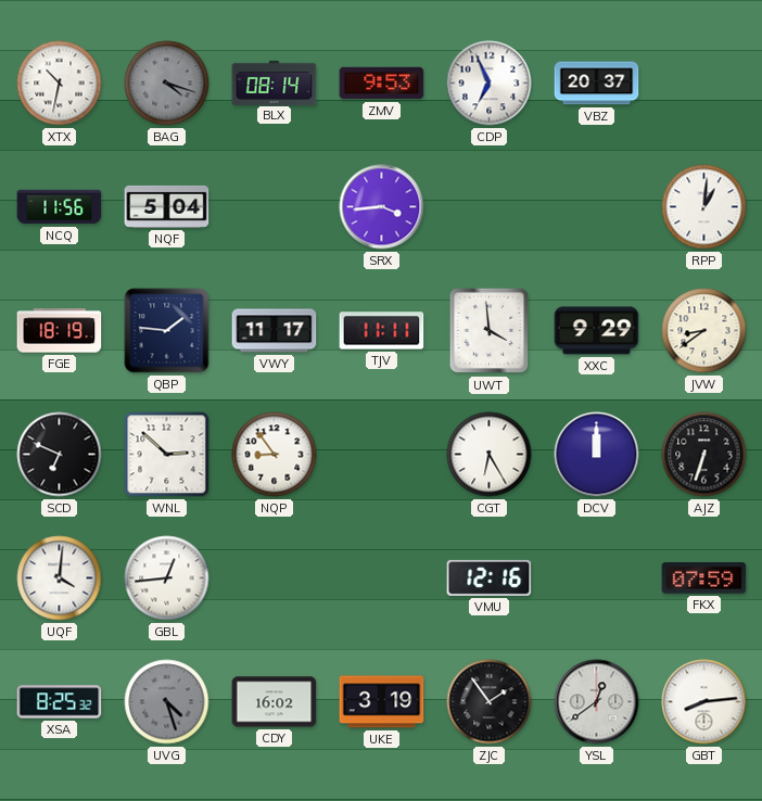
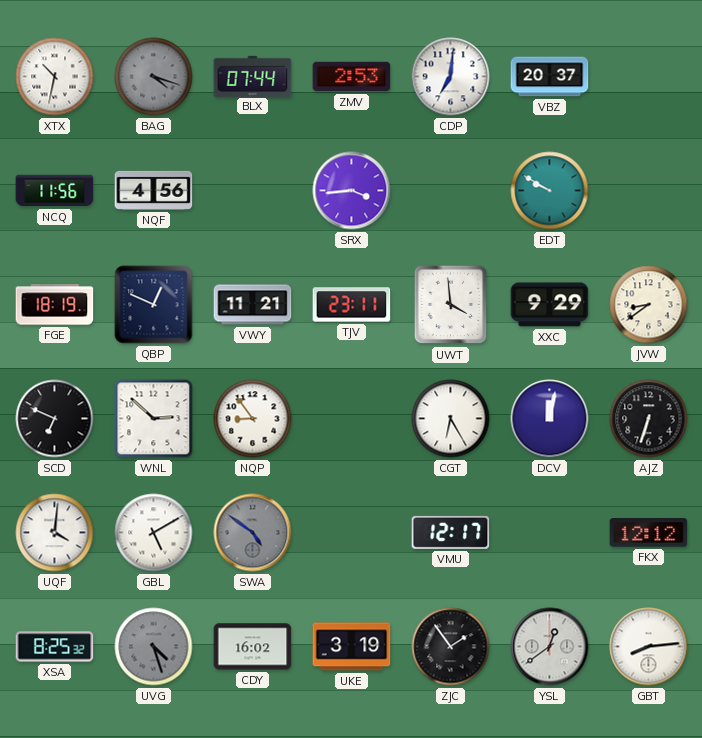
BLX: 08:14 -> 07:44 (253, 76)
ZMV: 9:53 -> 2:53 (352, 77)
CDP: 6:56 -> 7:01 (451, 77)
NQF: 5:04 -> 4:56 (154, 190)
EDT: none -> 9:50 (550, 191)
RPP: 1:01 -> none (704, 207)
QBP: 1:46 -> 12:49 (154, 305)
VWY: 11:17 -> 11:21 (253, 305)
TJV: 11:11 -> 23:11 (352, 305)
DCV: 12:00 -> 12:02 (550, 419)
GBL: 12:44 -> 5:10 (154, 533)
SWA: none -> 4:51 (253, 533)
VMU: 12:16 -> 12:17 (451, 532)
FKX: 07:59 -> 12:12 (649, 533)
